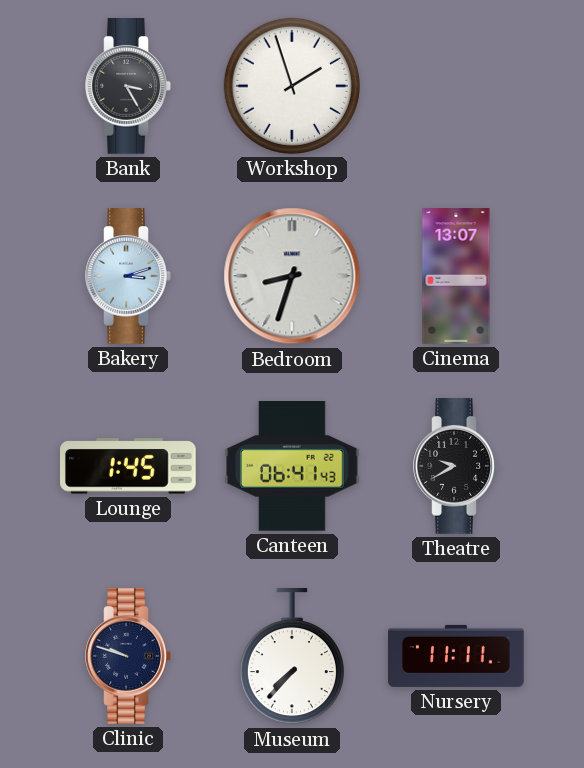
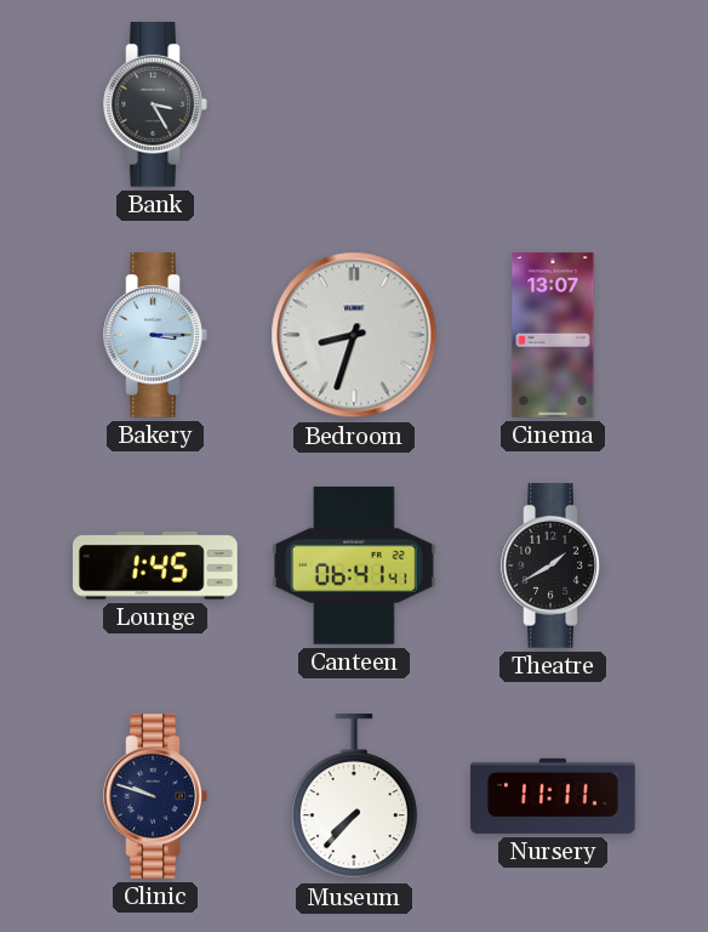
Workshop: 1:57 -> none (292, 86)
Bakery: 3:12 -> 3:15 (155, 336)
Canteen: 06:41:43 -> 06:41:41 (355, 567)
Theatre: 9:40 -> 1:40 (553, 567)
